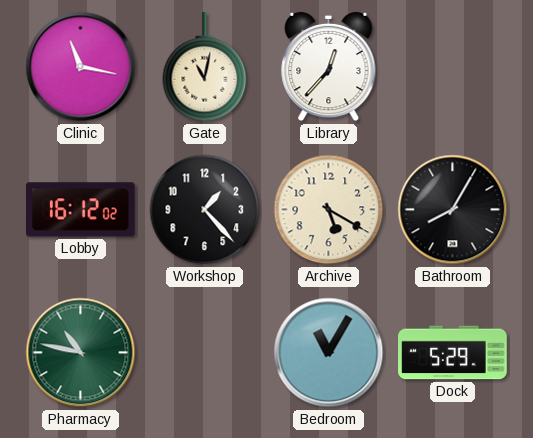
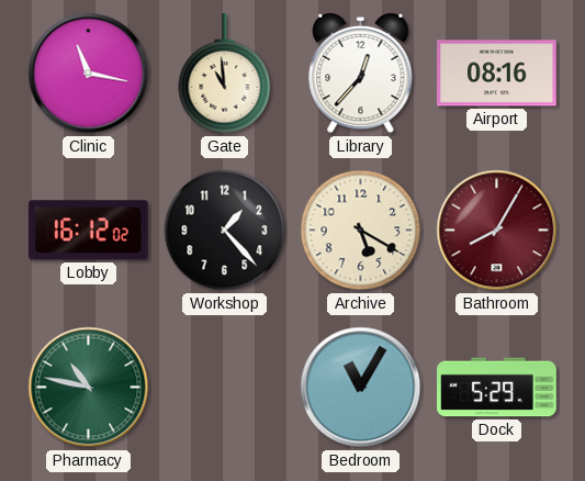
Gate: 11:02 -> 10:59 (225, 74)
Airport: none -> 08:16 (497, 74)
Bathroom dial: black -> burgundy (497, 231)
